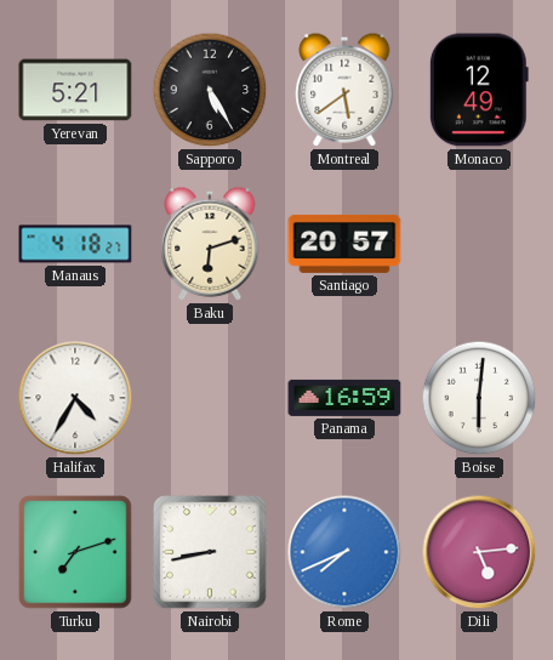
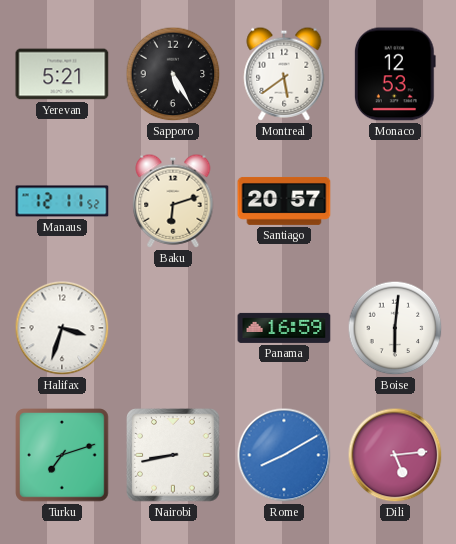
Monaco: 12:49 -> 12:53 (395, 74)
Manaus: 4:18 -> 12:11 (62, 201)
Halifax: 4:35 -> 3:33 (62, 328)
Rome: 7:41 -> 8:10 (284, 455)
